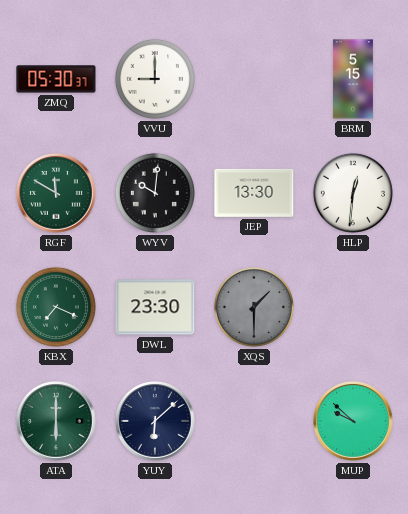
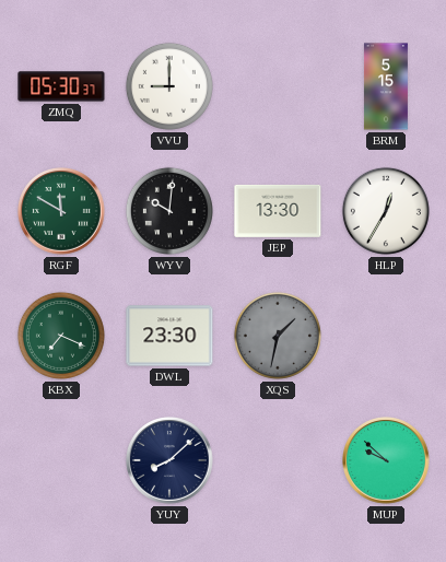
HLP: 12:31 -> 12:35 (386, 211)
XQS: 1:30 -> 1:32 (278, 336)
ATA: 6:00 -> none (57, 422)
YUY: 6:08 -> 8:08 (171, 461)
